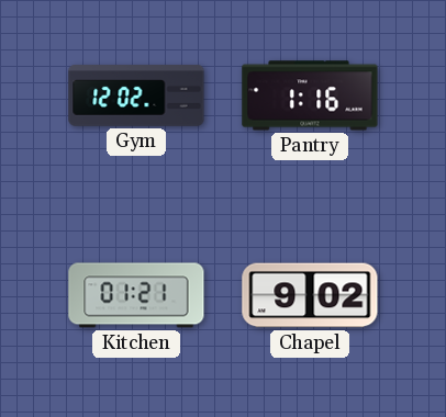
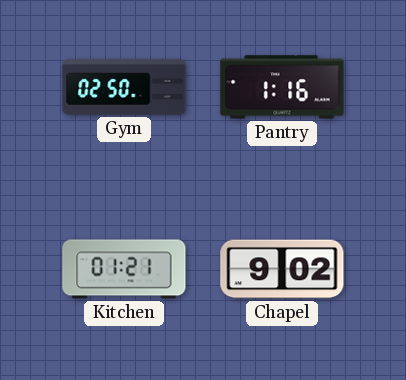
Gym: 12:02 -> 02:50 (124, 87)
